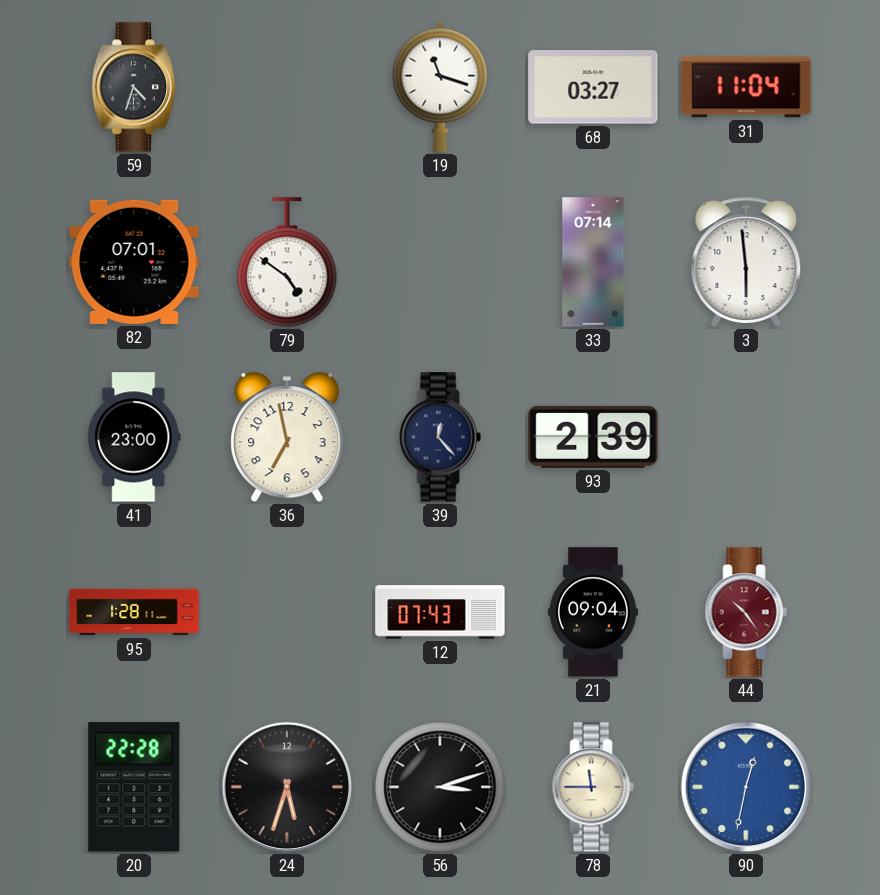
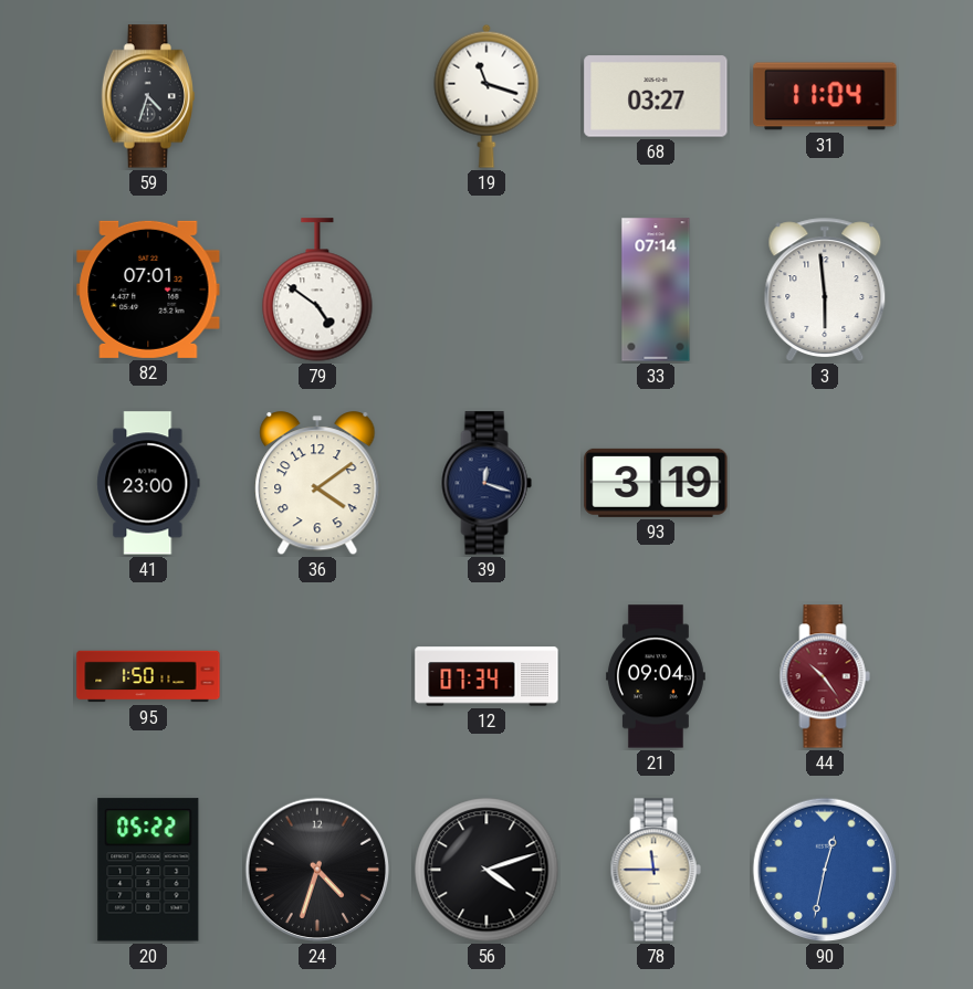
36: 6:58 -> 4:09 (317, 484)
39: 12:23 -> 12:18 (486, 483)
93: 2:39 -> 3:19 (656, 483)
95: 1:28 -> 1:50 (148, 676)
12: 07:43 -> 07:34 (486, 676)
20: 22:28 -> 05:22 (148, 870)
24: 5:33 -> 4:33 (317, 870)
56: 3:12 -> 4:12 (486, 870)
